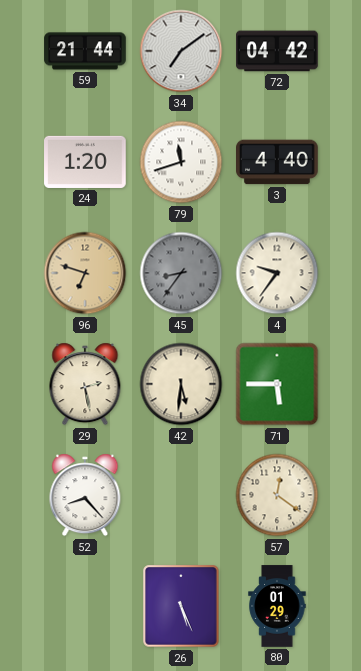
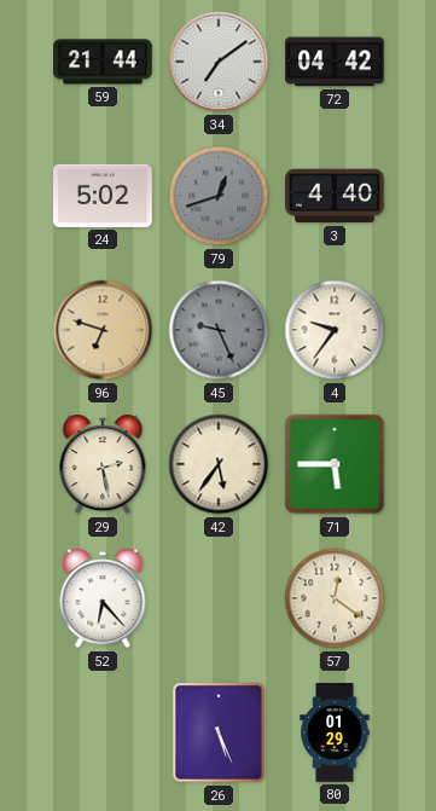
24: 1:20 -> 5:02 (103, 196)
79: 11:42 -> 12:42 (219, 196)
79 dial: white -> grey (219, 196)
45: 8:36 -> 9:26 (219, 330)
42: 5:31 -> 5:36 (219, 464)
52: 8:23 -> 6:23 (103, 598)
